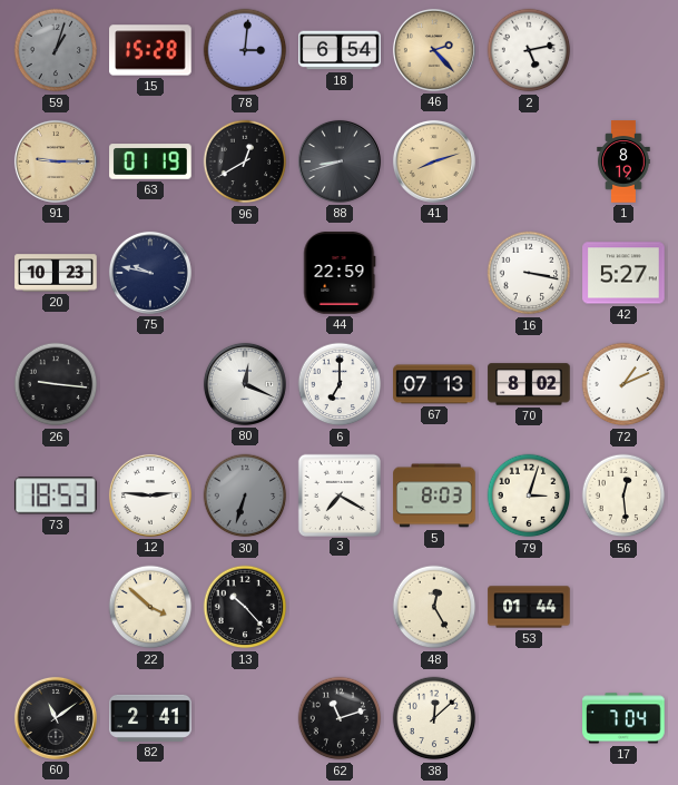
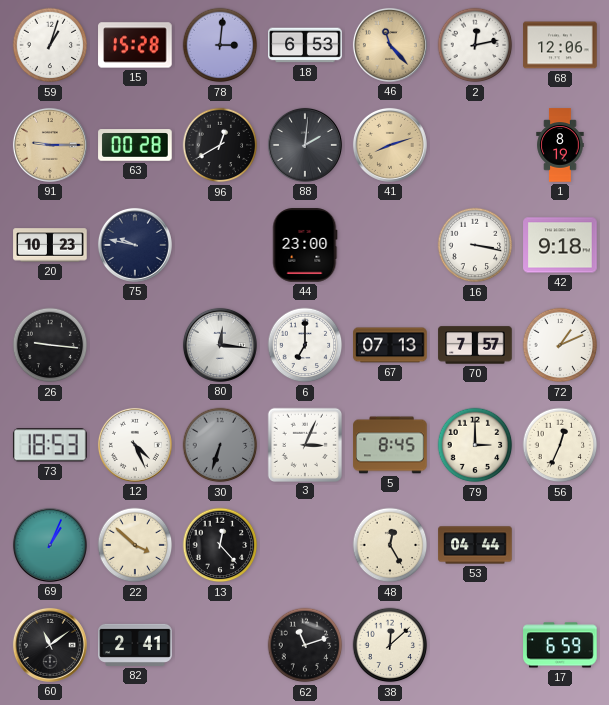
59 dial: grey -> white (50, 45)
18: 6:54 -> 6:53 (305, 45)
46: 2:23 -> 11:23 (390, 45)
2: 5:13 -> 12:13 (475, 45)
68: none -> 12:06 (560, 45)
63: 01:19 -> 00:28 (135, 145)
88: 8:42 -> 2:01 (305, 145)
44: 22:59 -> 23:00 (305, 245)
42: 5:27 -> 9:18 (560, 245)
80: 12:19 -> 12:16 (220, 345)
70: 8:02 -> 7:57 (475, 345)
12: 2:46 -> 4:26 (135, 445)
3: 7:20 -> 3:04 (304, 444)
5: 8:03 -> 8:45 (390, 445)
79: 3:03 -> 3:00 (475, 445)
56: 12:29 -> 12:34 (560, 445)
69: none -> 1:04 (50, 545)
13: 10:23 -> 12:23 (220, 545)
53: 01:44 -> 04:44 (475, 545)
17: 7:04 -> 6:59 (560, 645)
